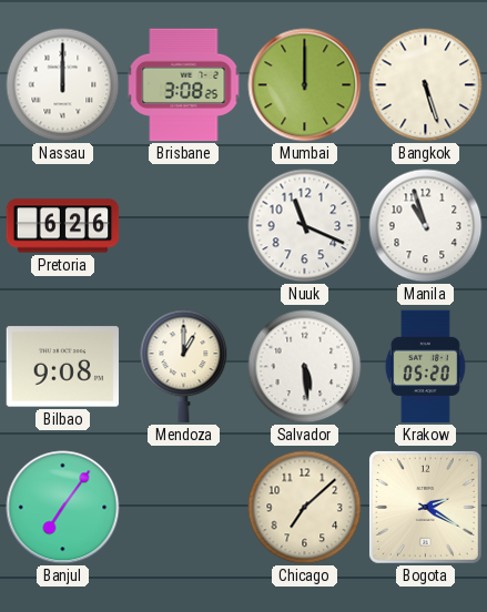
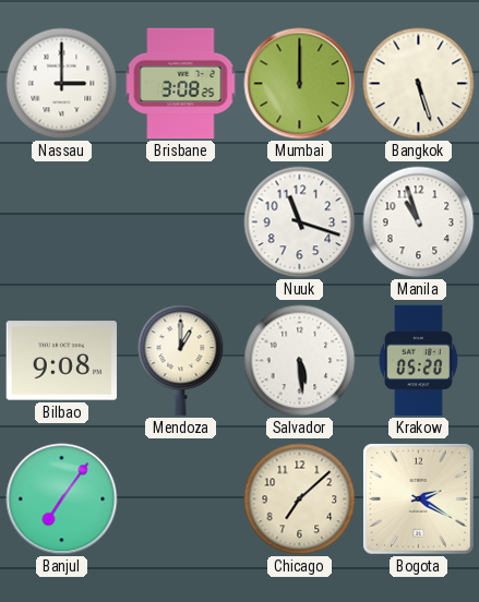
Nassau: 12:00 -> 3:00 (62, 84)
Pretoria: 6:26 -> none (63, 226)
Nuuk: 11:19 -> 11:18 (300, 222)
